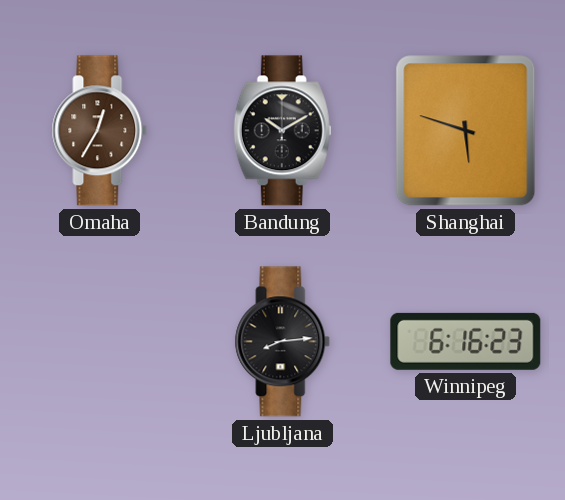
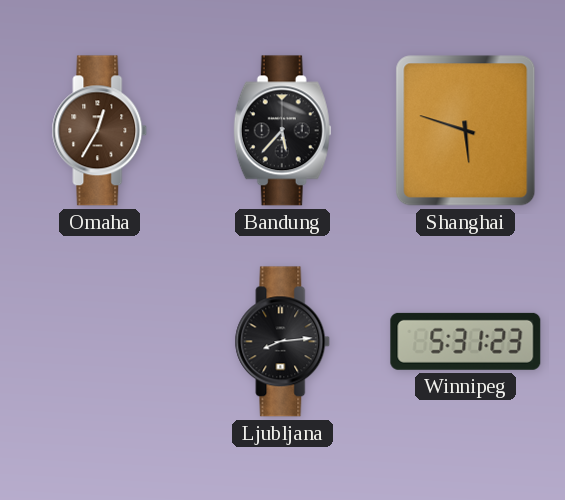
Bandung: 10:10 -> 5:37 (282, 131)
Winnipeg: 6:16 -> 5:31 (466, 341)
